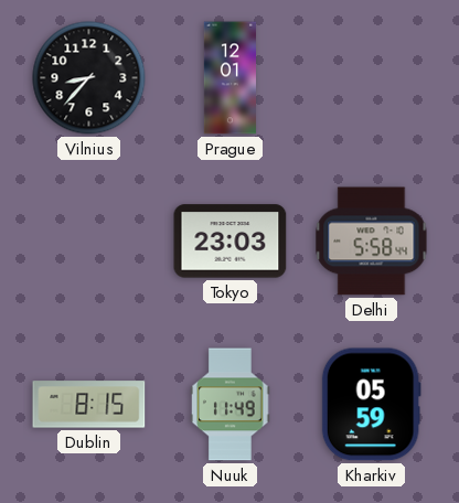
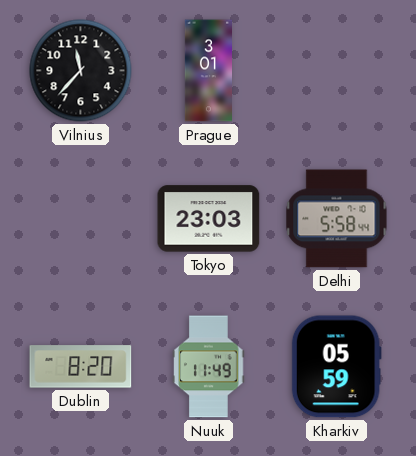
Vilnius: 8:37 -> 11:37 (81, 71)
Prague: 12:01 -> 3:01 (208, 71)
Dublin: 8:15 -> 8:20 (81, 367)
